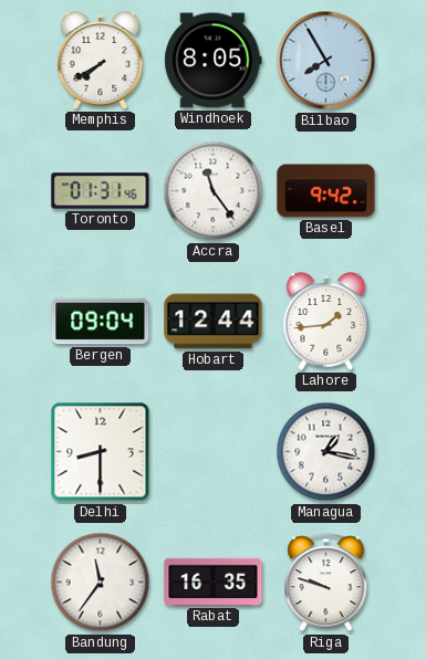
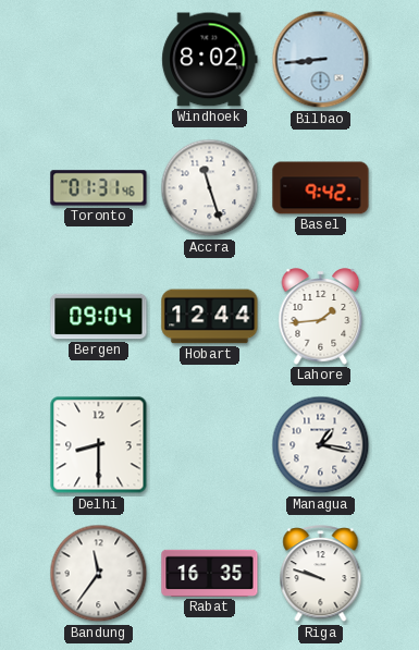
Memphis: 7:40 -> none (101, 61)
Windhoek: 8:05 -> 8:02 (210, 60)
Bilbao: 7:55 -> 8:44 (321, 60)
Accra: 11:24 -> 11:27 (210, 188)
